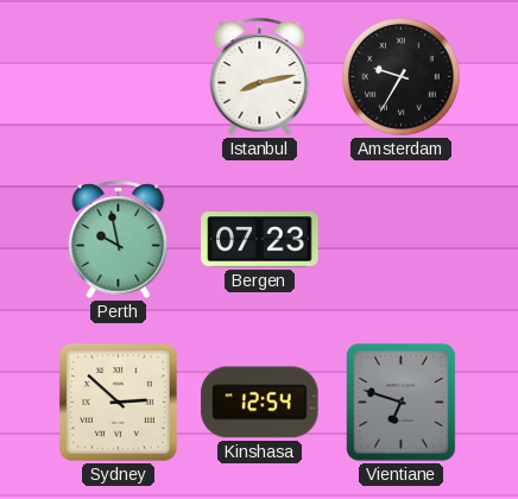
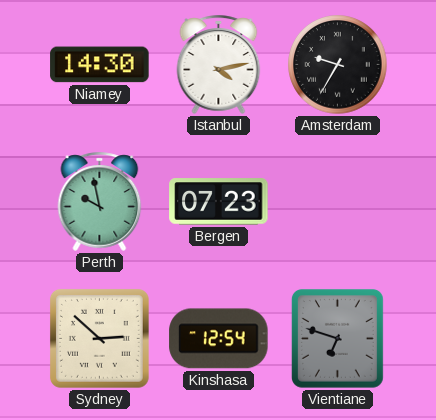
Niamey: none -> 14:30 (100, 65)
Istanbul: 8:13 -> 4:13 (219, 64)
